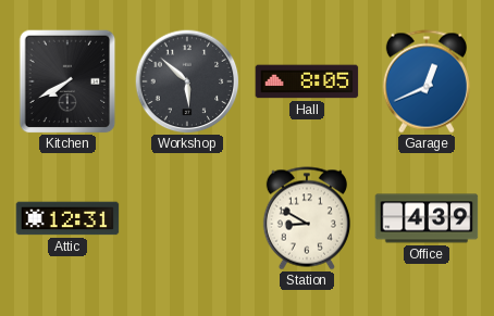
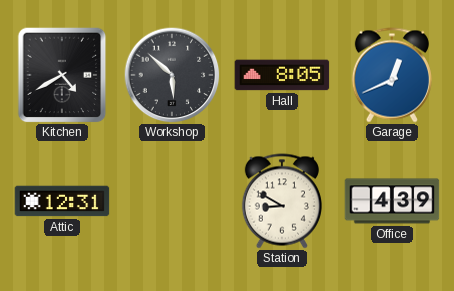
Kitchen: 7:40 -> 4:40 (62, 75)
